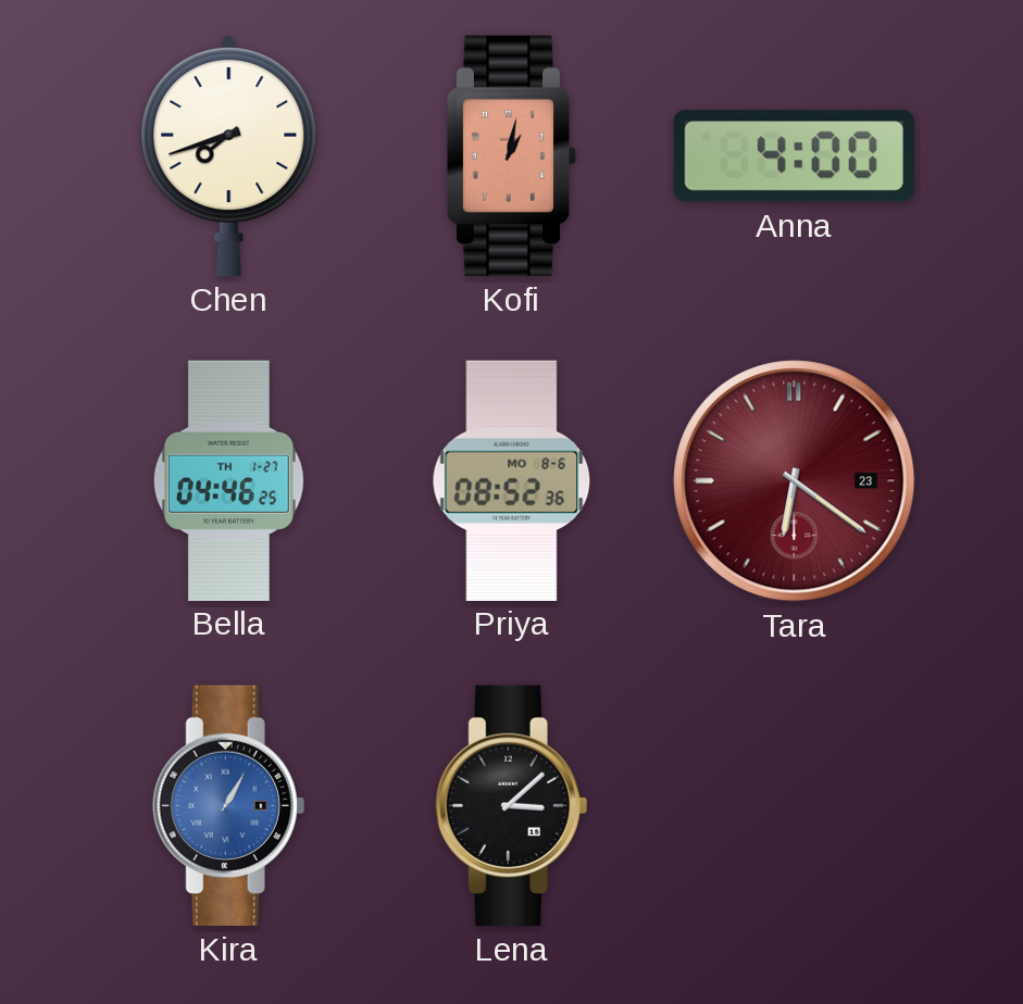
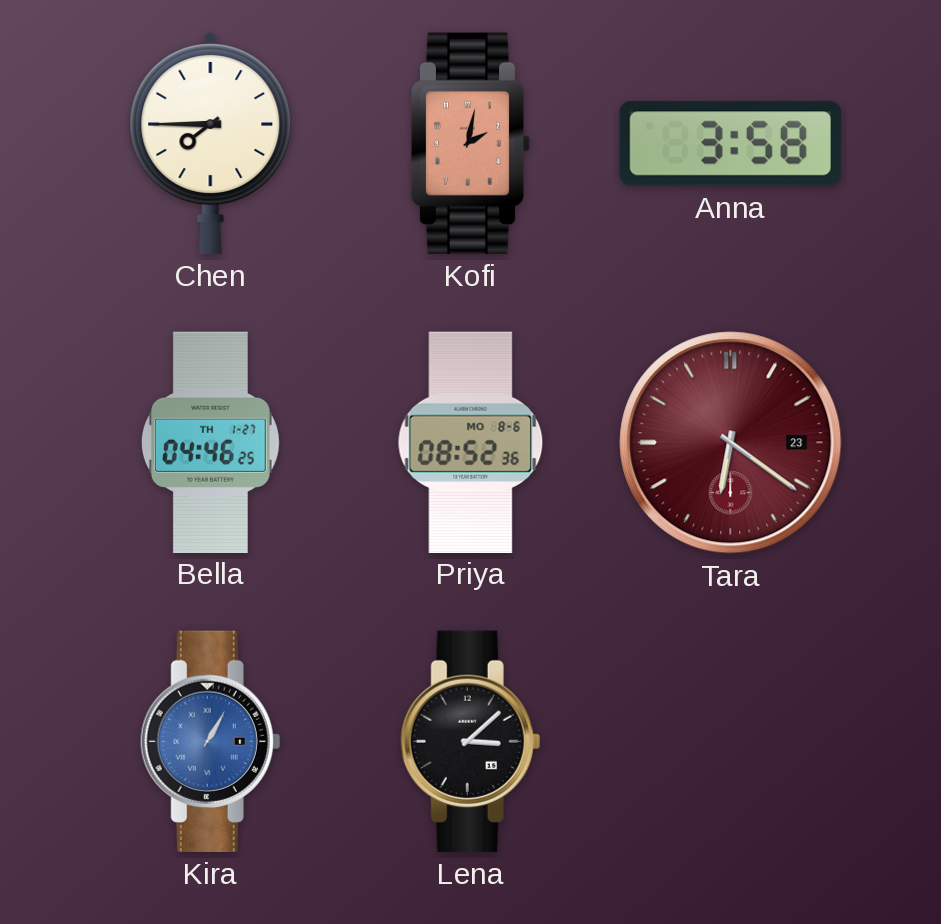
Chen: 7:42 -> 7:45 (211, 143)
Kofi: 1:02 -> 2:02 (471, 143)
Anna: 4:00 -> 3:58 (730, 144)
